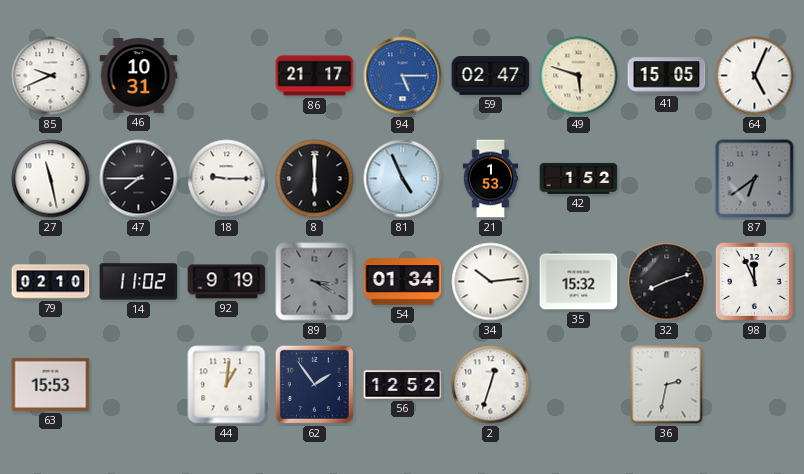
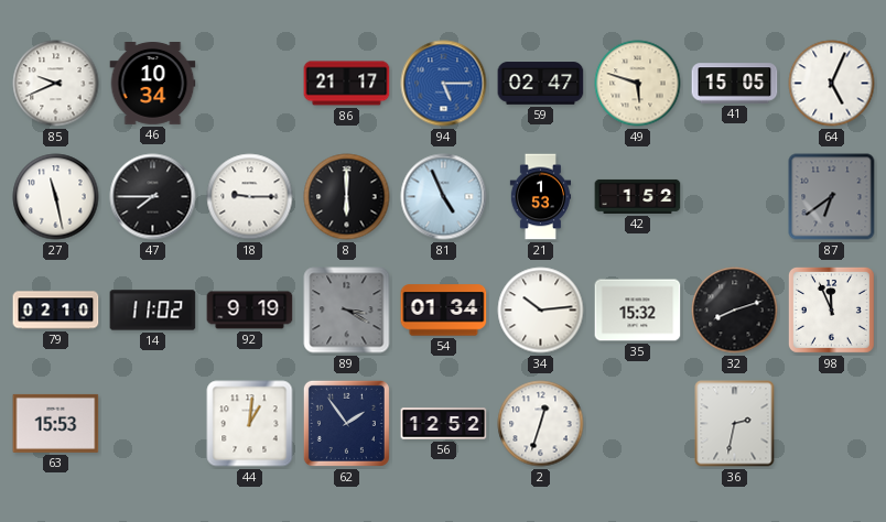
46: 10:31 -> 10:34 (153, 84)
